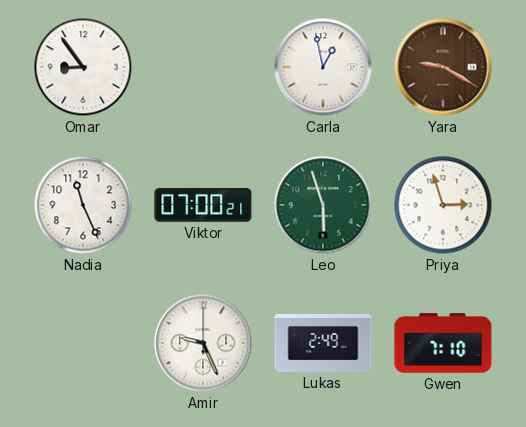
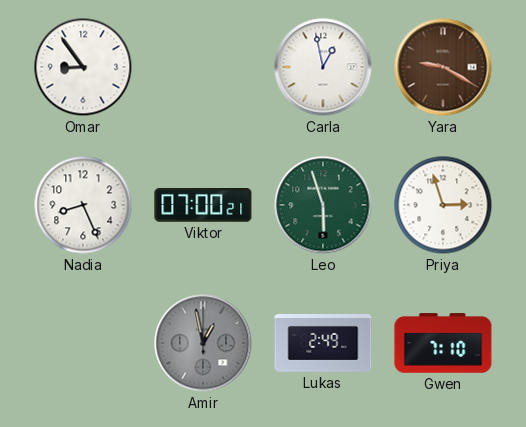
Nadia: 11:26 -> 8:26 (83, 205)
Amir: 9:26 -> 12:58 (203, 343)
Amir dial: white -> grey (203, 343)
